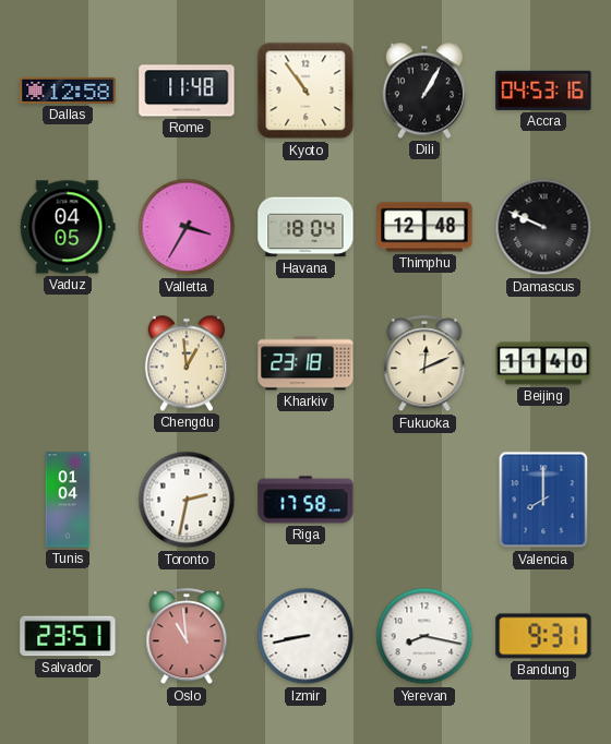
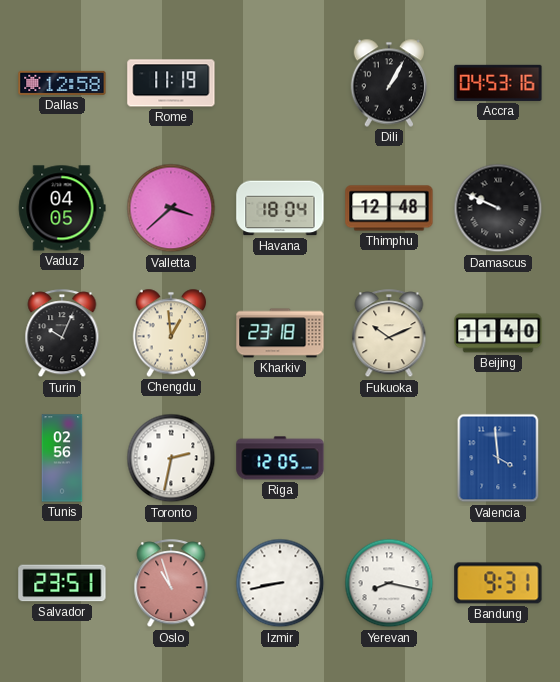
Rome: 11:48 -> 11:19 (171, 83)
Kyoto: 10:54 -> none (305, 91)
Valletta: 3:35 -> 3:38 (171, 208)
Turin: none -> 10:04 (62, 334)
Fukuoka: 12:11 -> 10:11 (389, 334)
Tunis: 01:04 -> 02:56 (62, 458)
Riga: 17:58 -> 12:05 (280, 458)
Valencia: 8:00 -> 3:59 (498, 458)
Oslo: 10:59 -> 10:57 (171, 584)
